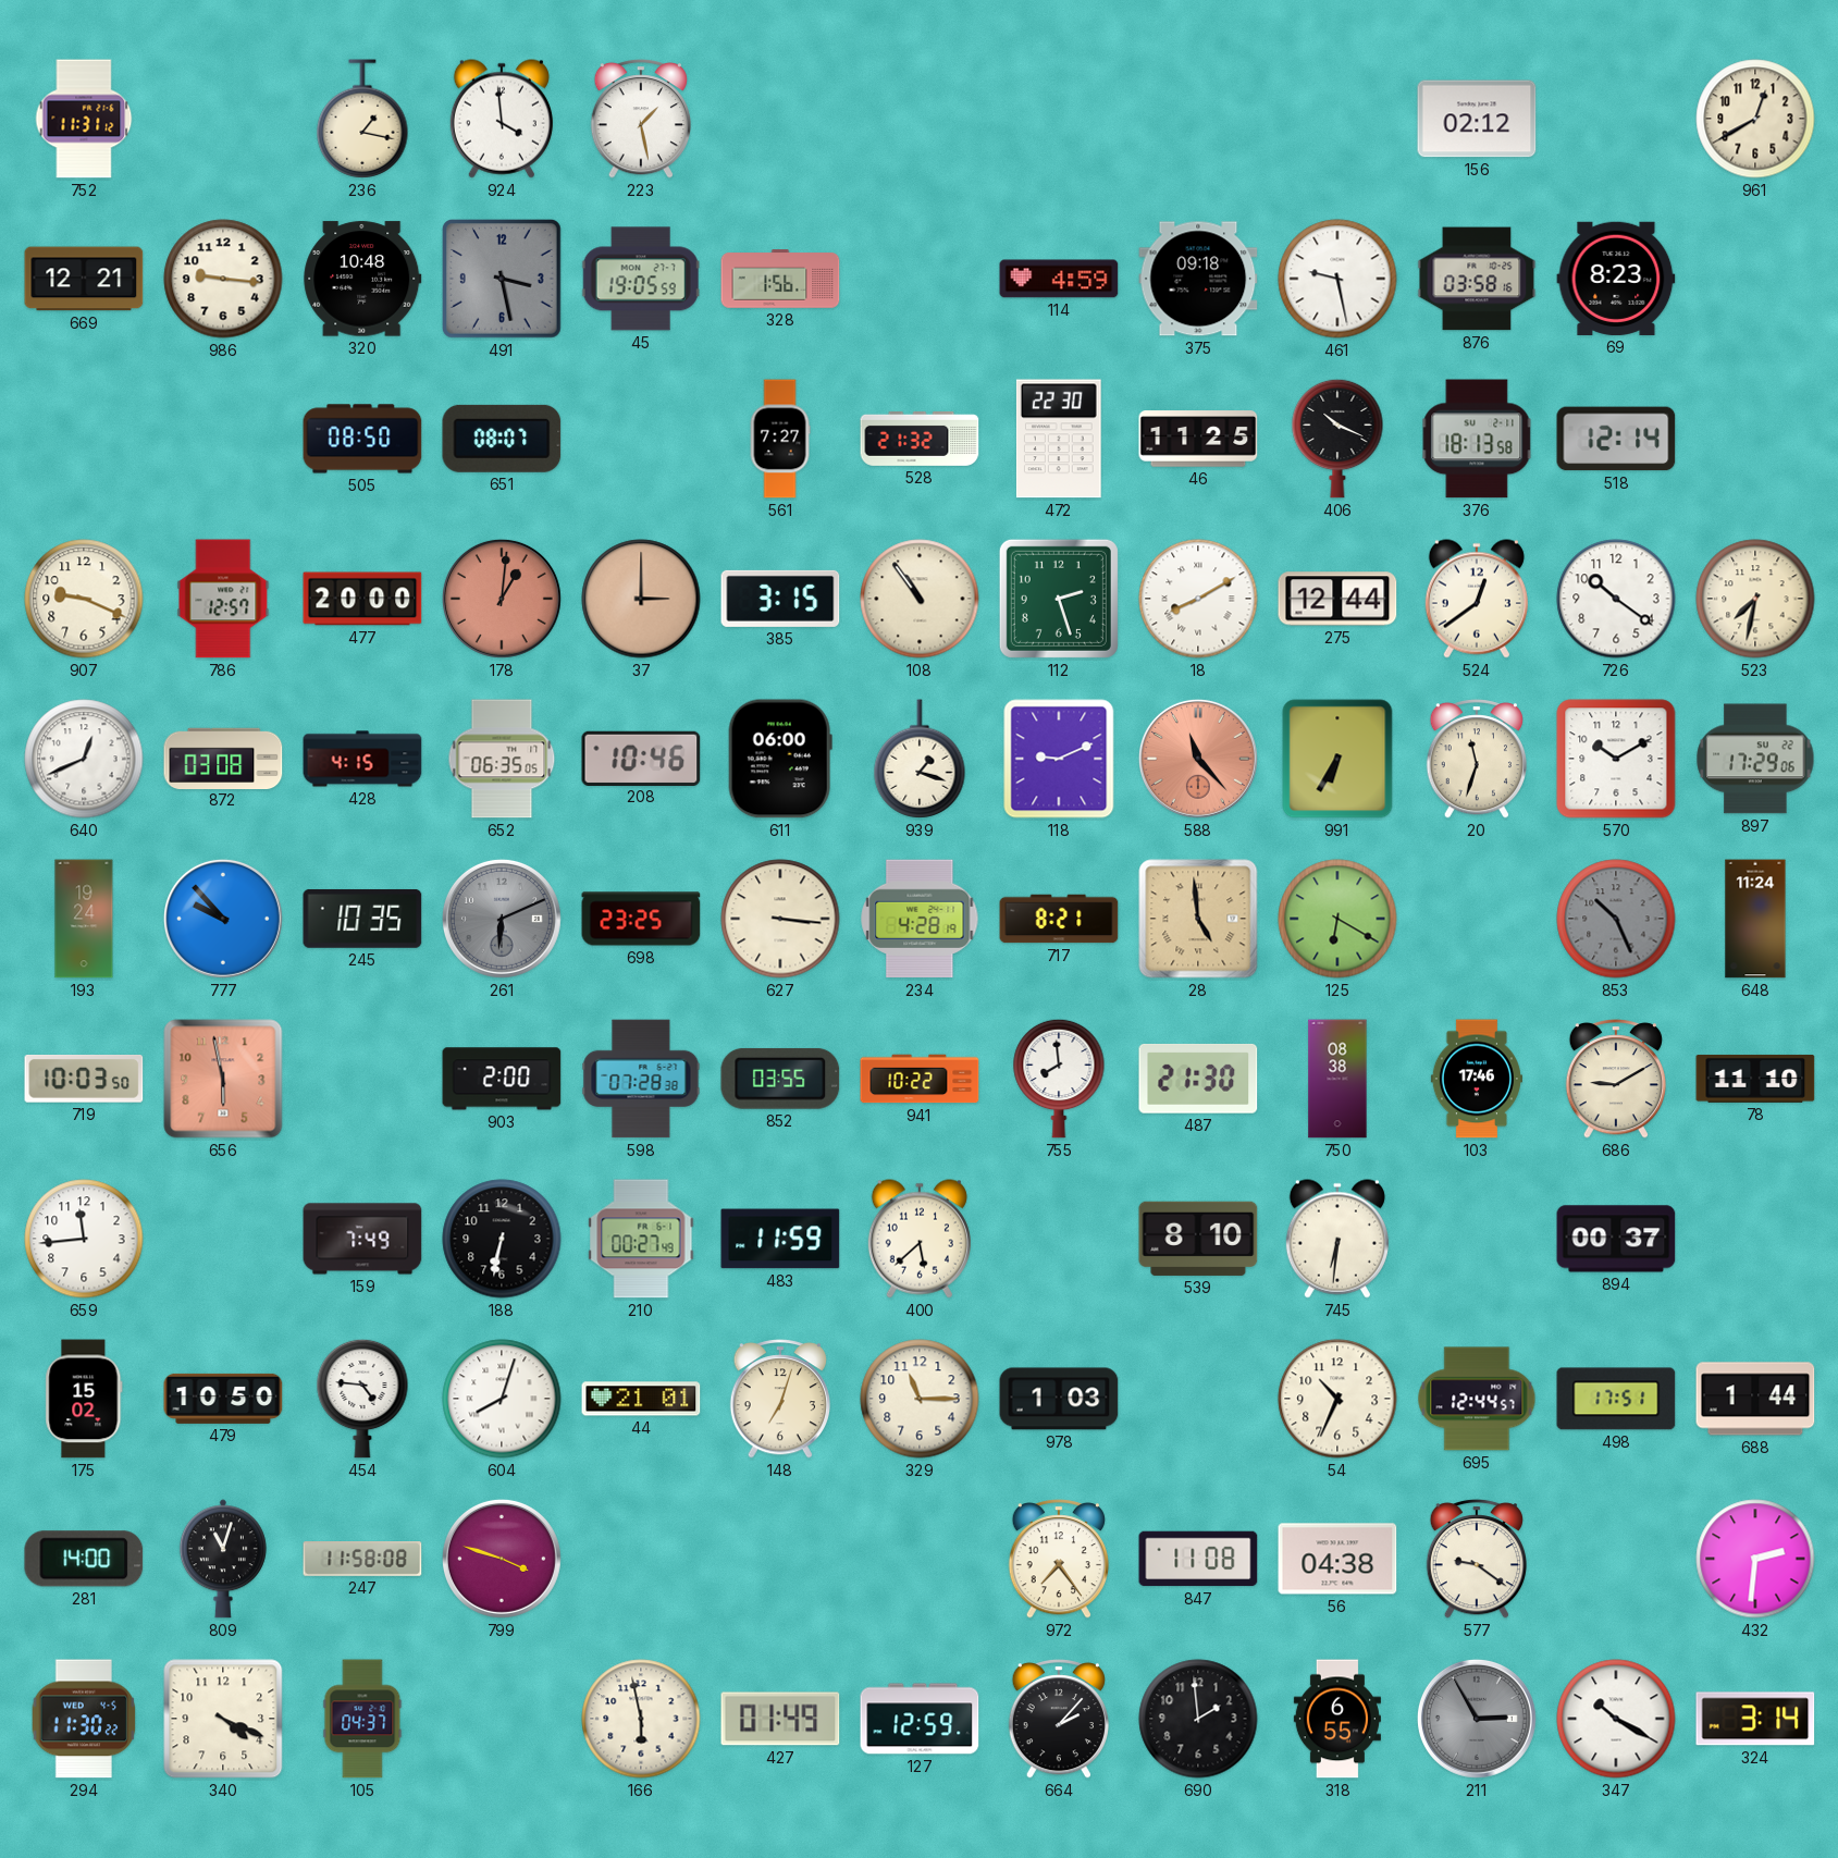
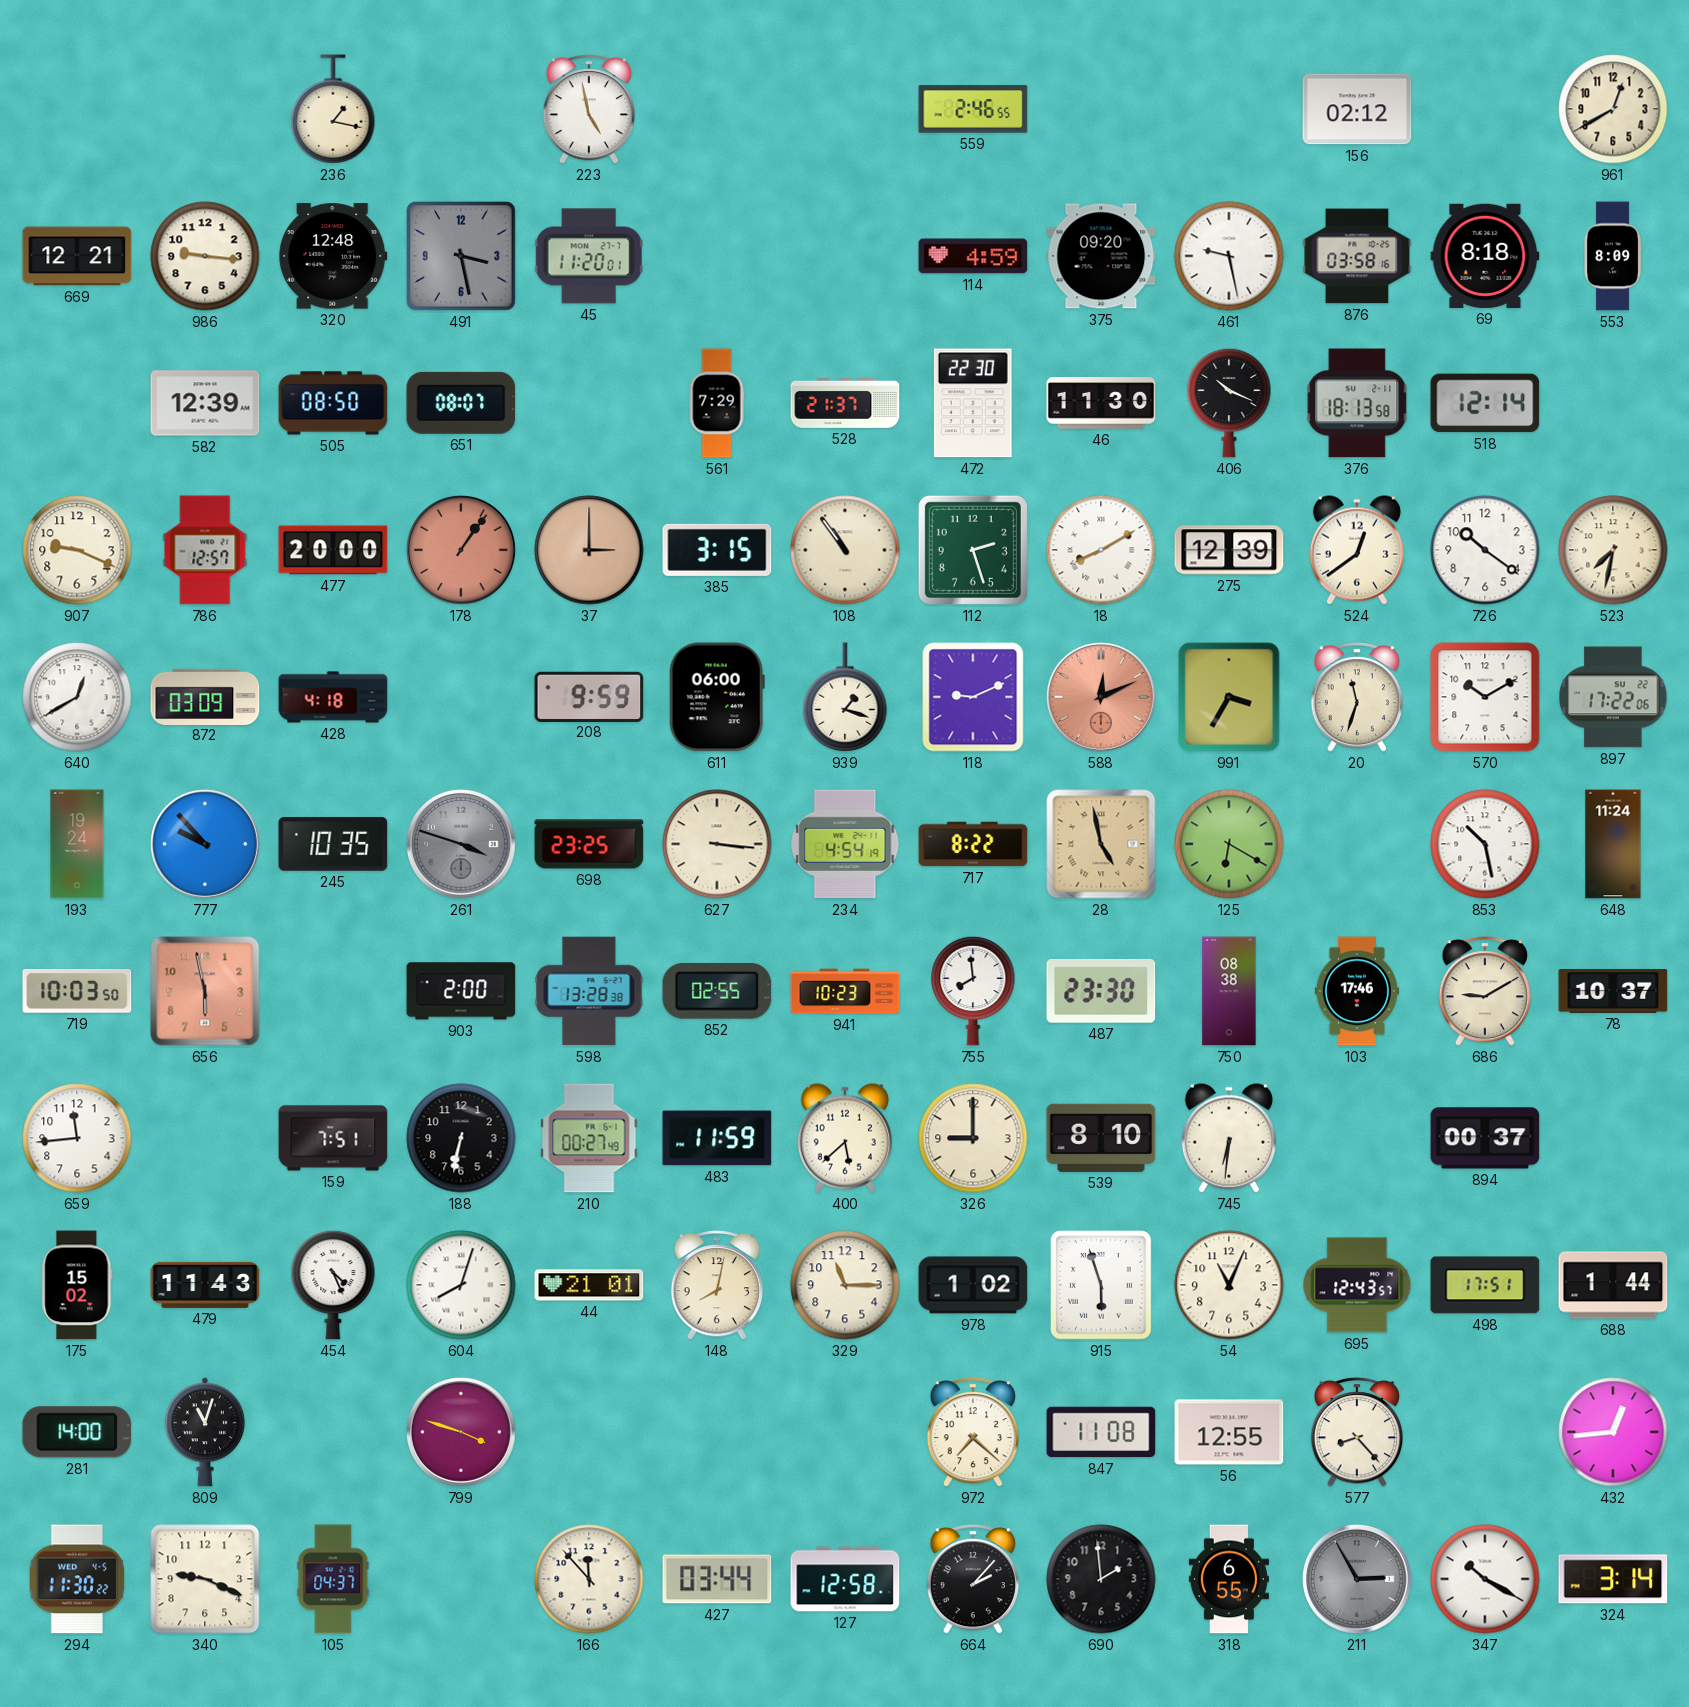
752: 11:31 -> none (84, 119)
924: 3:59 -> none (502, 119)
223: 1:28 -> 4:58 (588, 109)
559: none -> 2:46 (973, 109)
320: 10:48 -> 12:48 (333, 256)
45: 19:05 -> 11:20 (589, 256)
328: 1:56 -> none (780, 279)
375: 09:18 -> 09:20 (1101, 256)
69: 8:23 -> 8:18 (1485, 256)
553: none -> 8:09 (1613, 256)
582: none -> 12:39 (205, 403)
561: 7:27 -> 7:29 (717, 403)
528: 21:32 -> 21:37 (845, 403)
46: 11:25 -> 11:30 (1101, 403)
178: 1:01 -> 1:06 (461, 550)
275: 12:44 -> 12:39 (1229, 550)
640: 12:41 -> 12:40 (77, 697)
872: 03:08 -> 03:09 (205, 696)
428: 4:15 -> 4:18 (333, 697)
652: 06:35 -> none (502, 759)
208: 10:46 -> 9:59 (589, 696)
588: 11:23 -> 12:11 (1101, 697)
991: 6:35 -> 3:35 (1229, 697)
897: 17:29 -> 17:22 (1613, 697)
261: 6:11 -> 3:48 (461, 844)
234: 4:28 -> 4:54 (845, 844)
717: 8:21 -> 8:22 (973, 844)
28: 4:59 -> 4:58 (1101, 844)
853: 10:26 -> 10:28 (1485, 844)
853 dial: grey -> white (1485, 844)
598: 07:28 -> 13:28 (589, 991)
852: 03:55 -> 02:55 (717, 991)
941: 10:22 -> 10:23 (845, 991)
487: 21:30 -> 23:30 (1101, 991)
78: 11:10 -> 10:37 (1613, 991)
159: 7:49 -> 7:51 (333, 1138)
326: none -> 9:00 (973, 1138)
479: 10:50 -> 11:43 (205, 1285)
454: 4:46 -> 4:26 (333, 1285)
148: 7:03 -> 8:02 (716, 1285)
978: 1:03 -> 1:02 (973, 1285)
915: none -> 5:57 (1101, 1286)
54: 10:34 -> 11:04 (1229, 1285)
695: 12:44 -> 12:43 (1357, 1285)
247: 11:58 -> none (362, 1559)
972: 7:24 -> 7:22 (972, 1432)
56: 04:38 -> 12:55 (1229, 1432)
577: 9:21 -> 8:23 (1356, 1432)
432: 2:31 -> 12:44 (1613, 1432)
340: 4:19 -> 9:19 (205, 1579)
166: 5:58 -> 11:53 (589, 1579)
427: 01:49 -> 03:44 (717, 1579)
127: 12:59 -> 12:58 (845, 1579)
